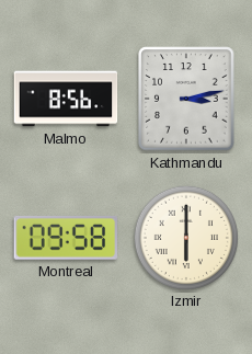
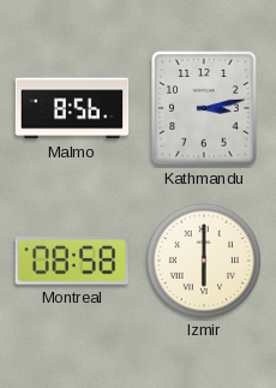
Montreal: 09:58 -> 08:58 (71, 261)
